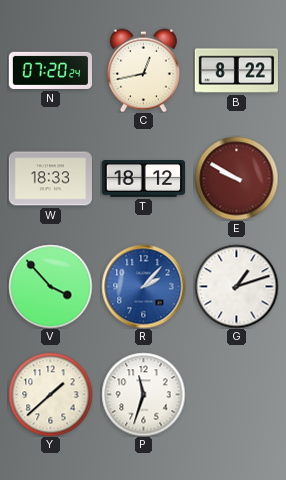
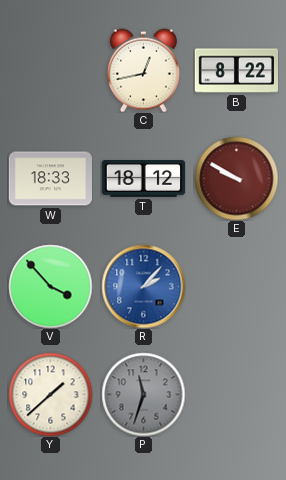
N: 07:20 -> none (50, 70)
G: 1:12 -> none (236, 286)
P dial: white -> grey (143, 394)
